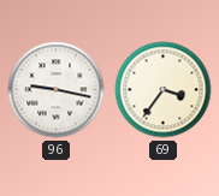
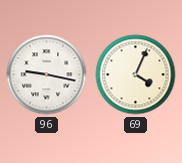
69: 3:36 -> 4:04 (136, 75)
